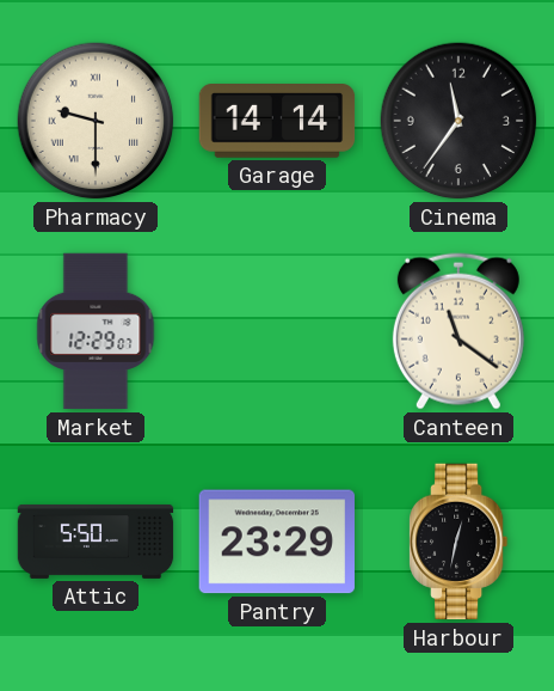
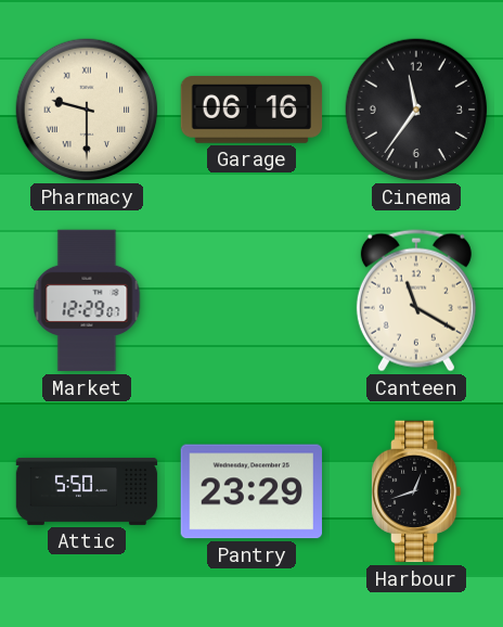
Garage: 14:14 -> 06:16 (251, 111)
Canteen: 11:21 -> 11:20 (416, 300)
Harbour: 12:32 -> 12:42 (417, 491)
